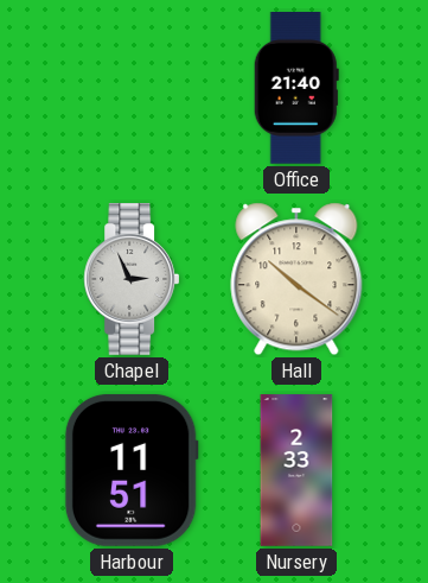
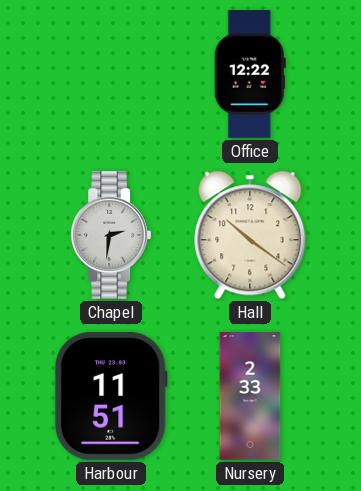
Office: 21:40 -> 12:22 (250, 75)
Chapel: 2:56 -> 2:31 (111, 236)
